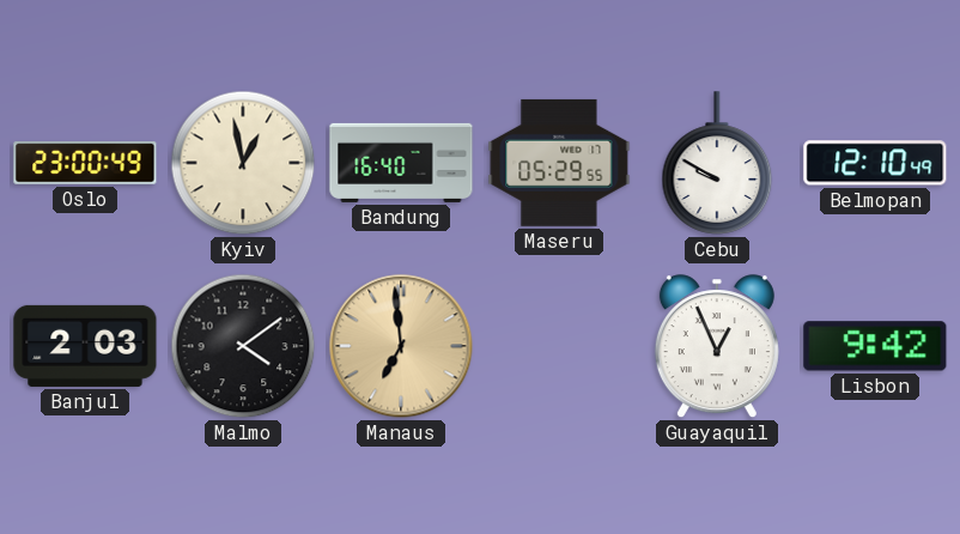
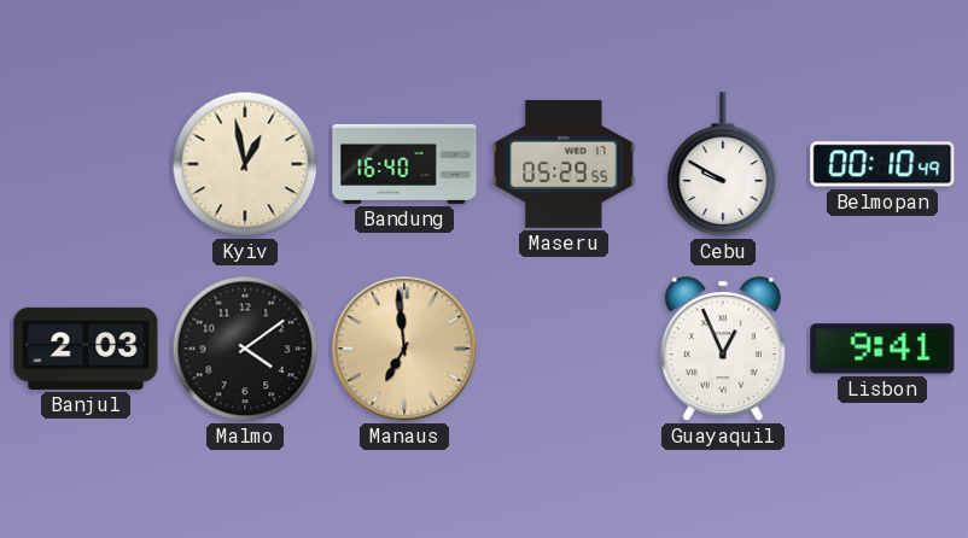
Oslo: 23:00 -> none (85, 163)
Belmopan: 12:10 -> 00:10 (882, 164)
Lisbon: 9:42 -> 9:41 (882, 349)
